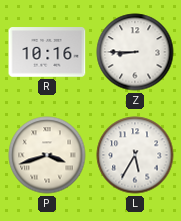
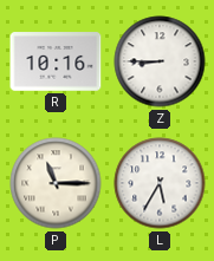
P: 3:42 -> 11:15 (56, 183)
